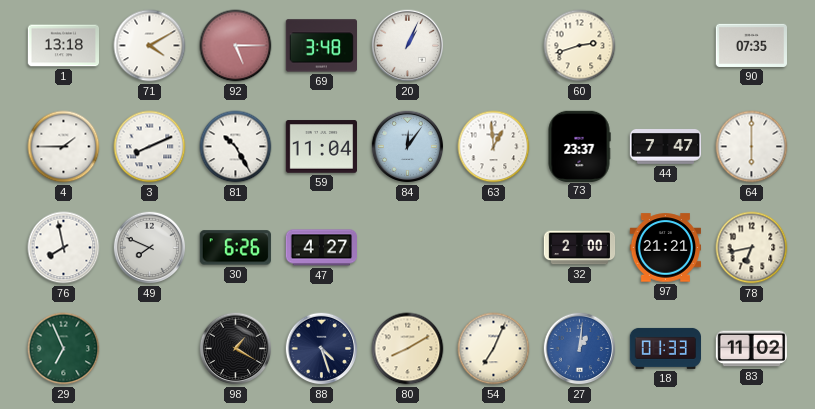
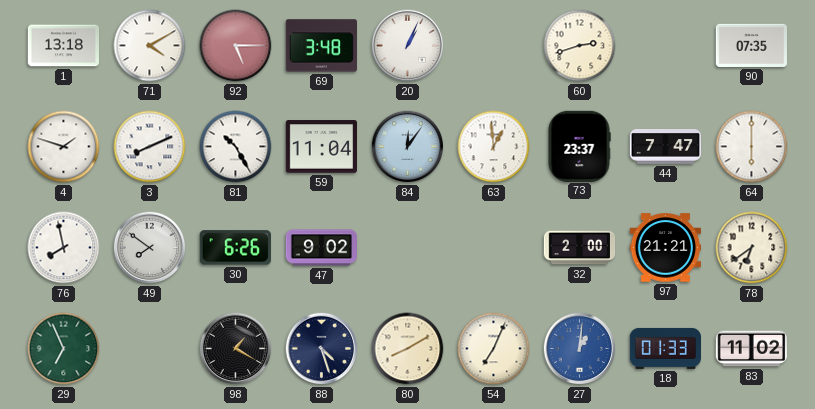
4: 1:45 -> 1:48 (64, 147)
49: 7:49 -> 7:51 (150, 248)
47: 4:27 -> 9:02 (321, 248)
78: 6:43 -> 6:39 (752, 248)
